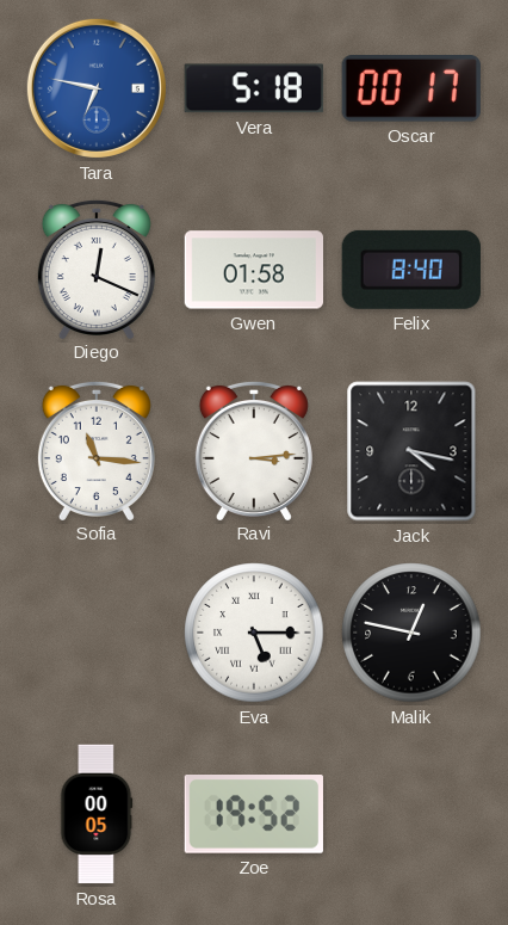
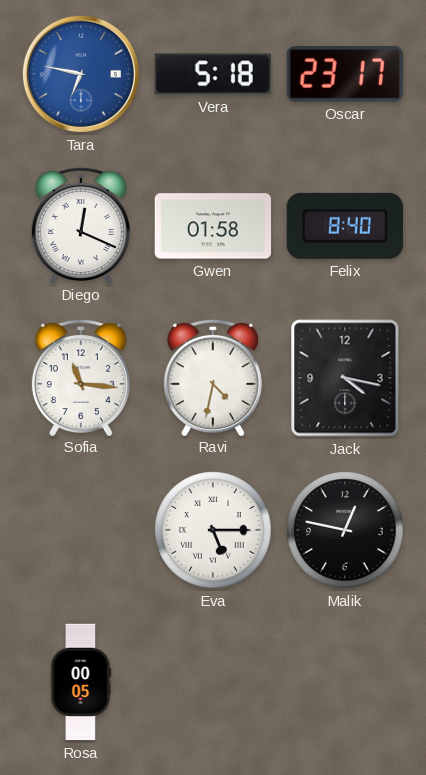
Oscar: 00:17 -> 23:17 (345, 75)
Ravi: 3:14 -> 4:32 (213, 377)
Zoe: 19:52 -> none (253, 815)
